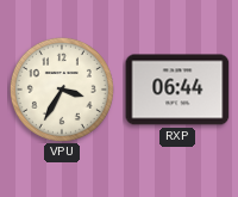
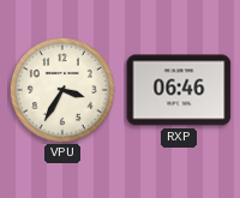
RXP: 06:44 -> 06:46 (179, 90)
